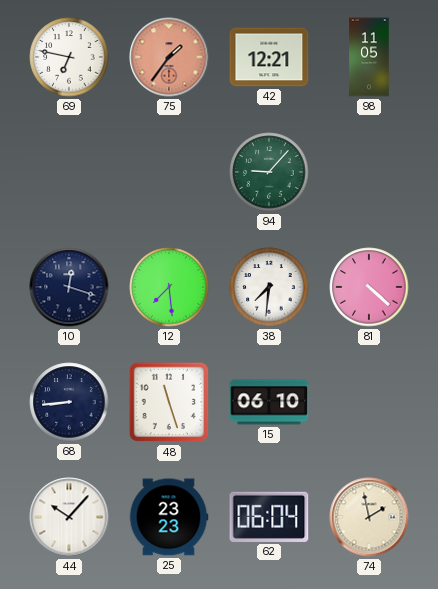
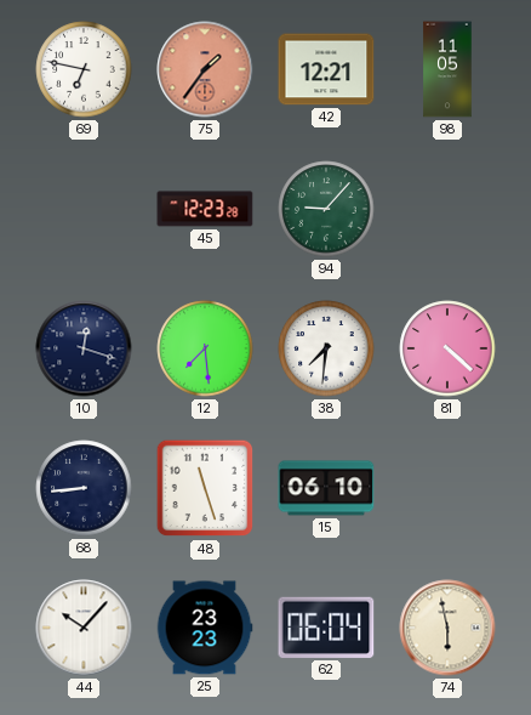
45: none -> 12:23 (205, 209)
74: 1:58 -> 5:58 (447, 628)
